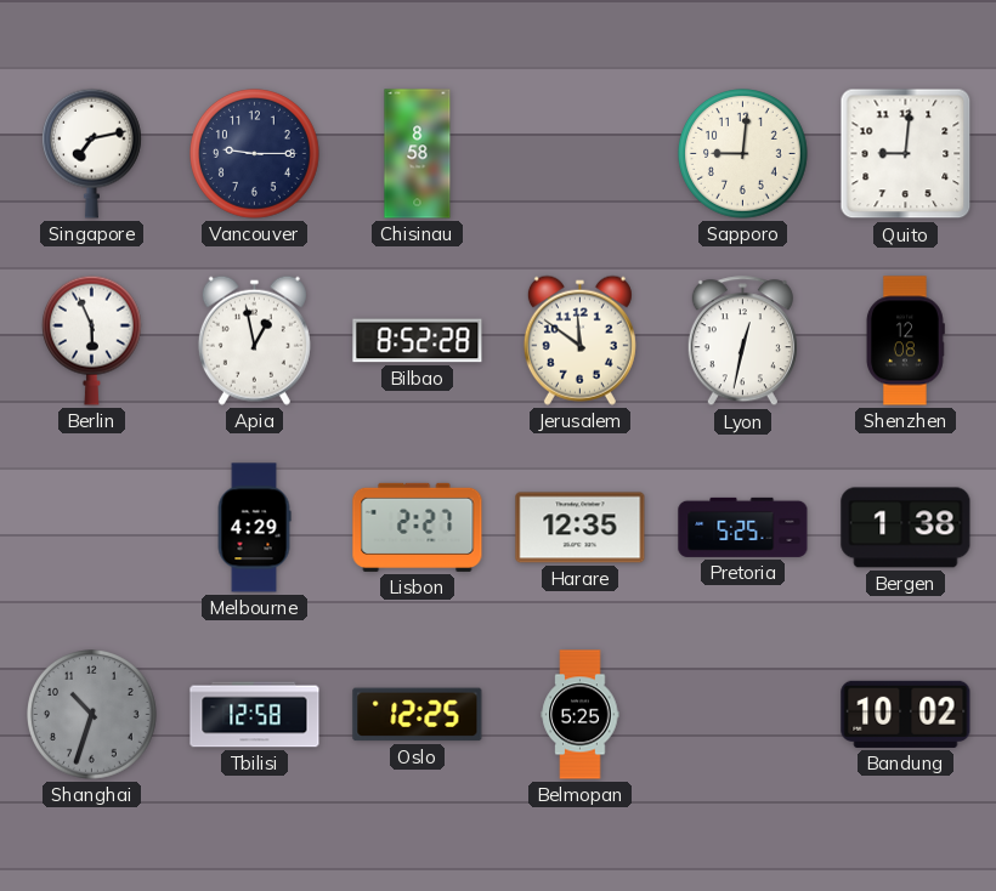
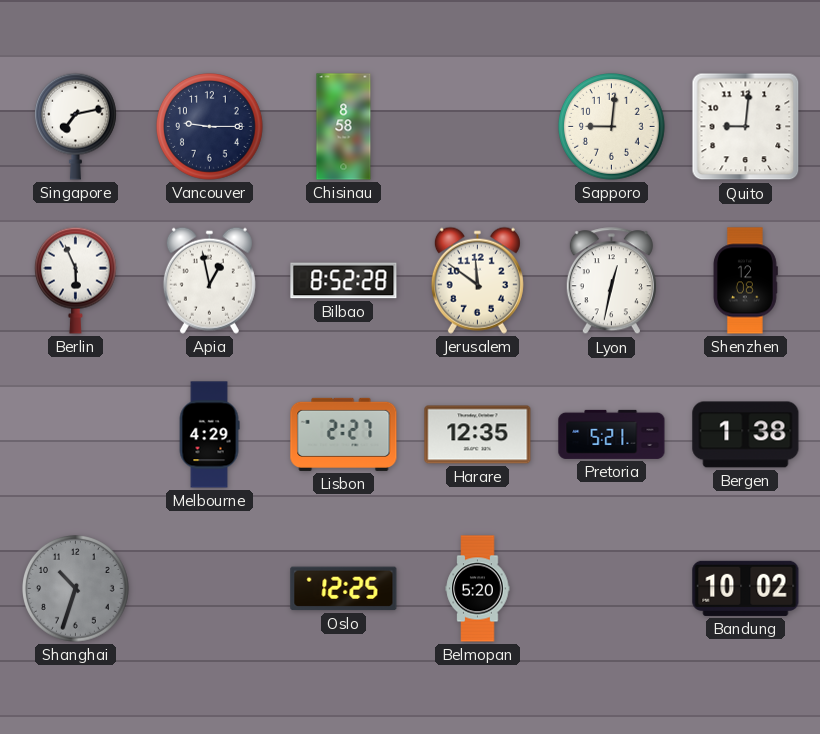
Pretoria: 5:25 -> 5:21 (612, 434)
Tbilisi: 12:58 -> none (255, 715)
Belmopan: 5:25 -> 5:20 (478, 589)
